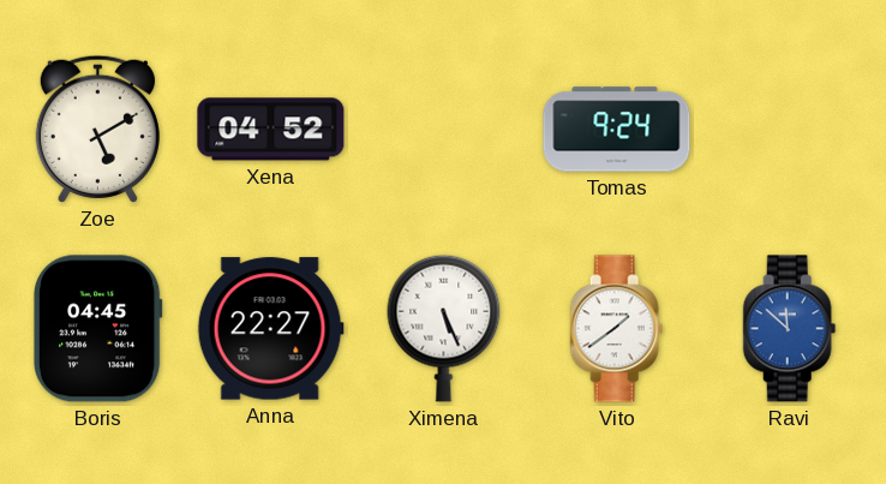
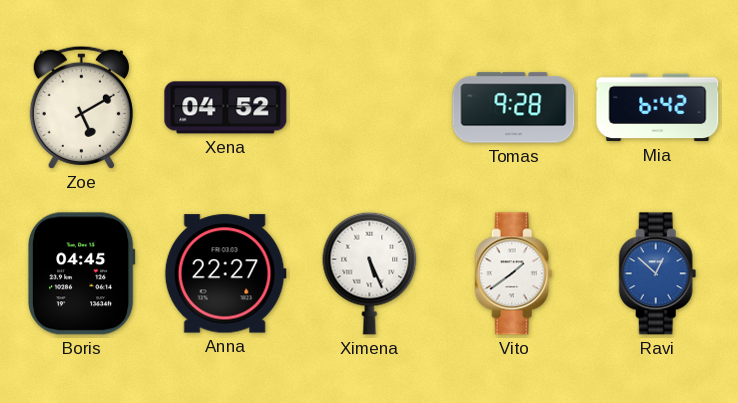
Tomas: 9:24 -> 9:28 (514, 108)
Mia: none -> 6:42 (658, 108)
Ravi: 11:52 -> 12:52 (658, 274)
